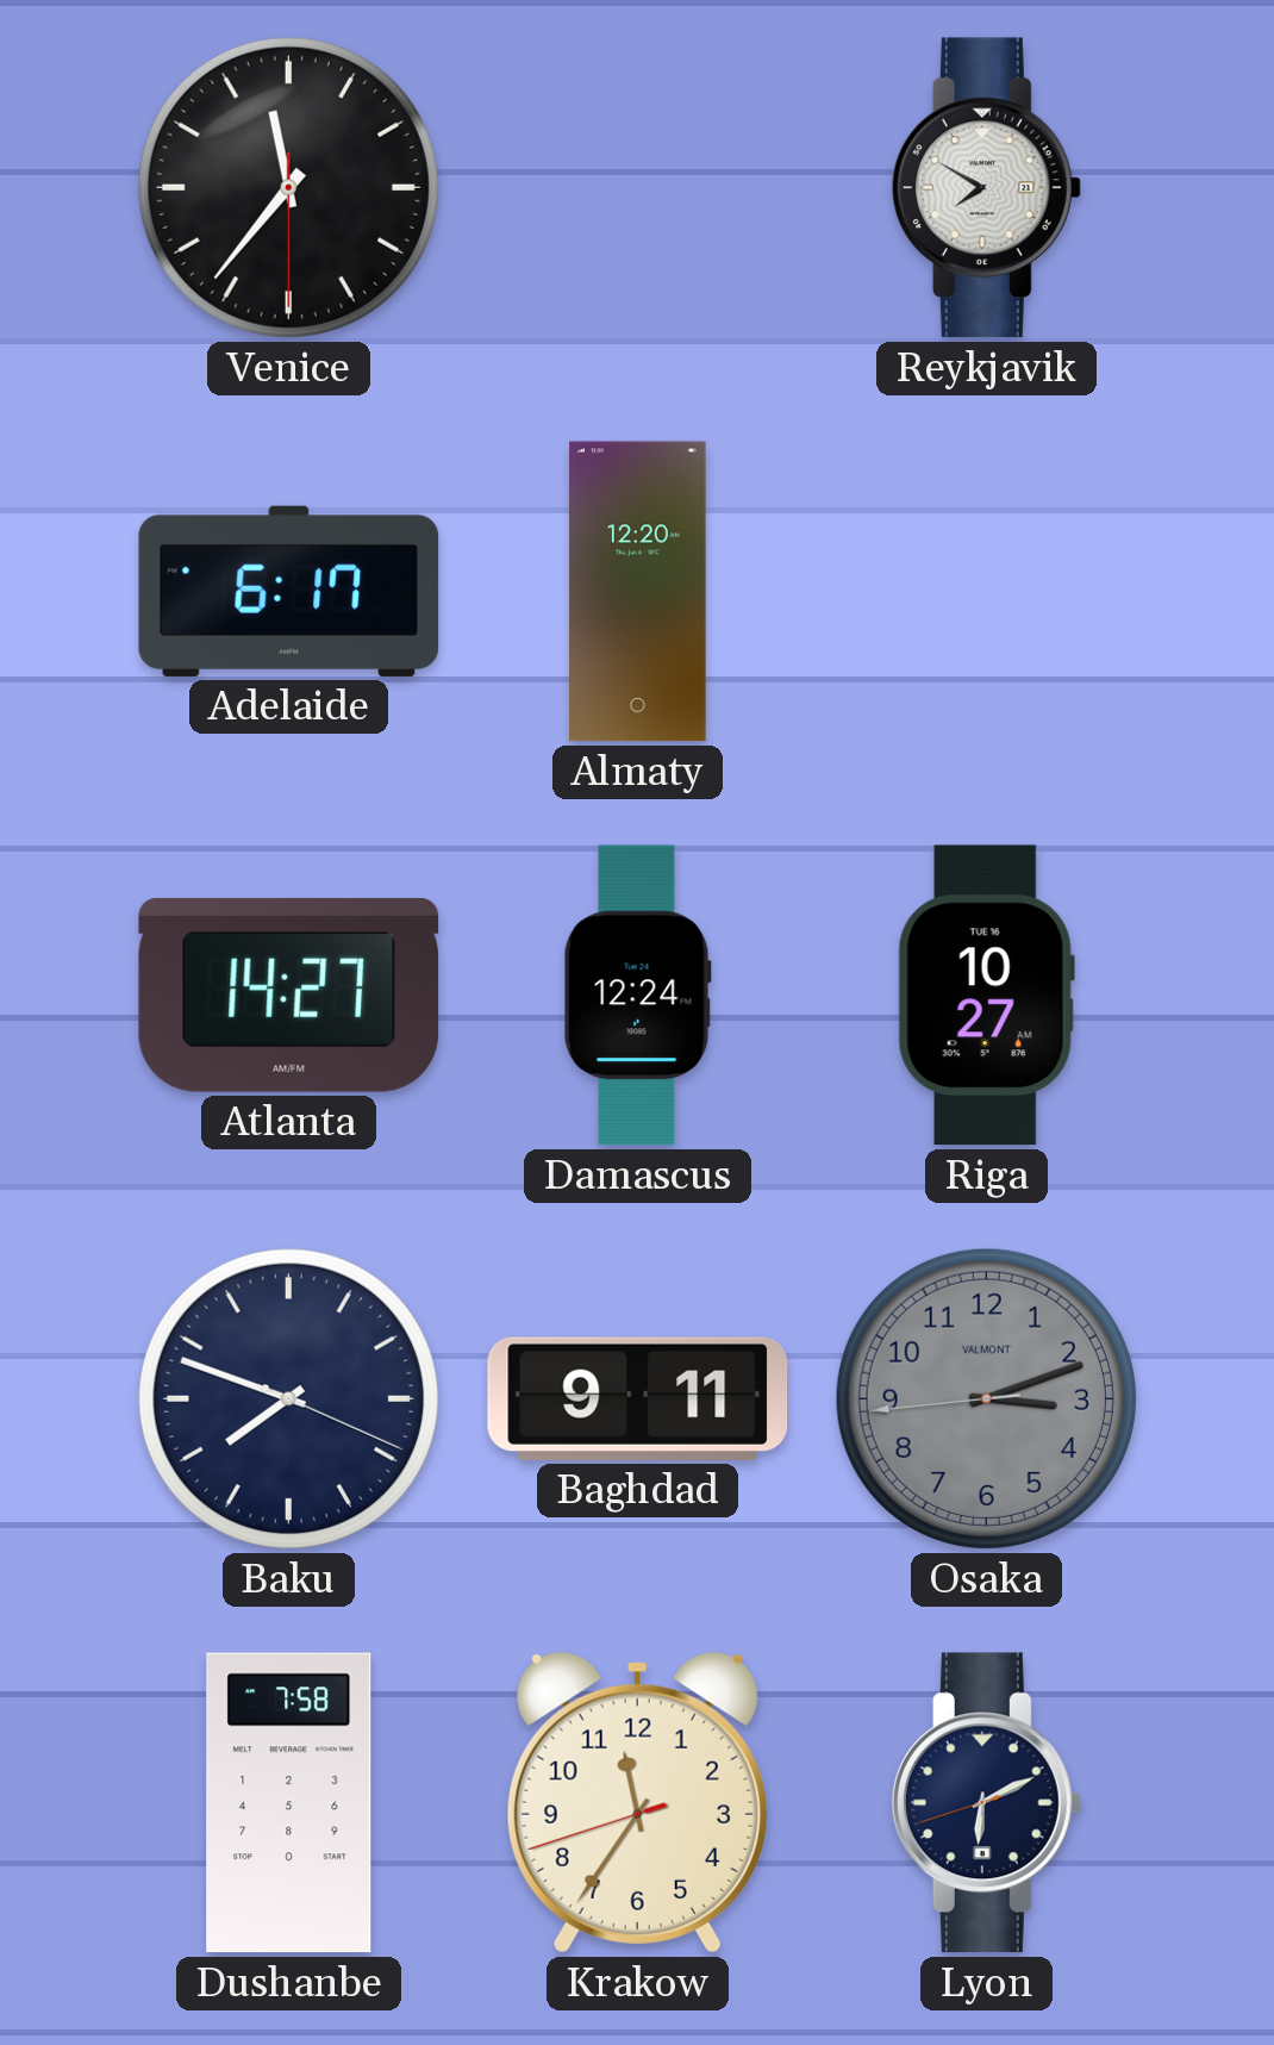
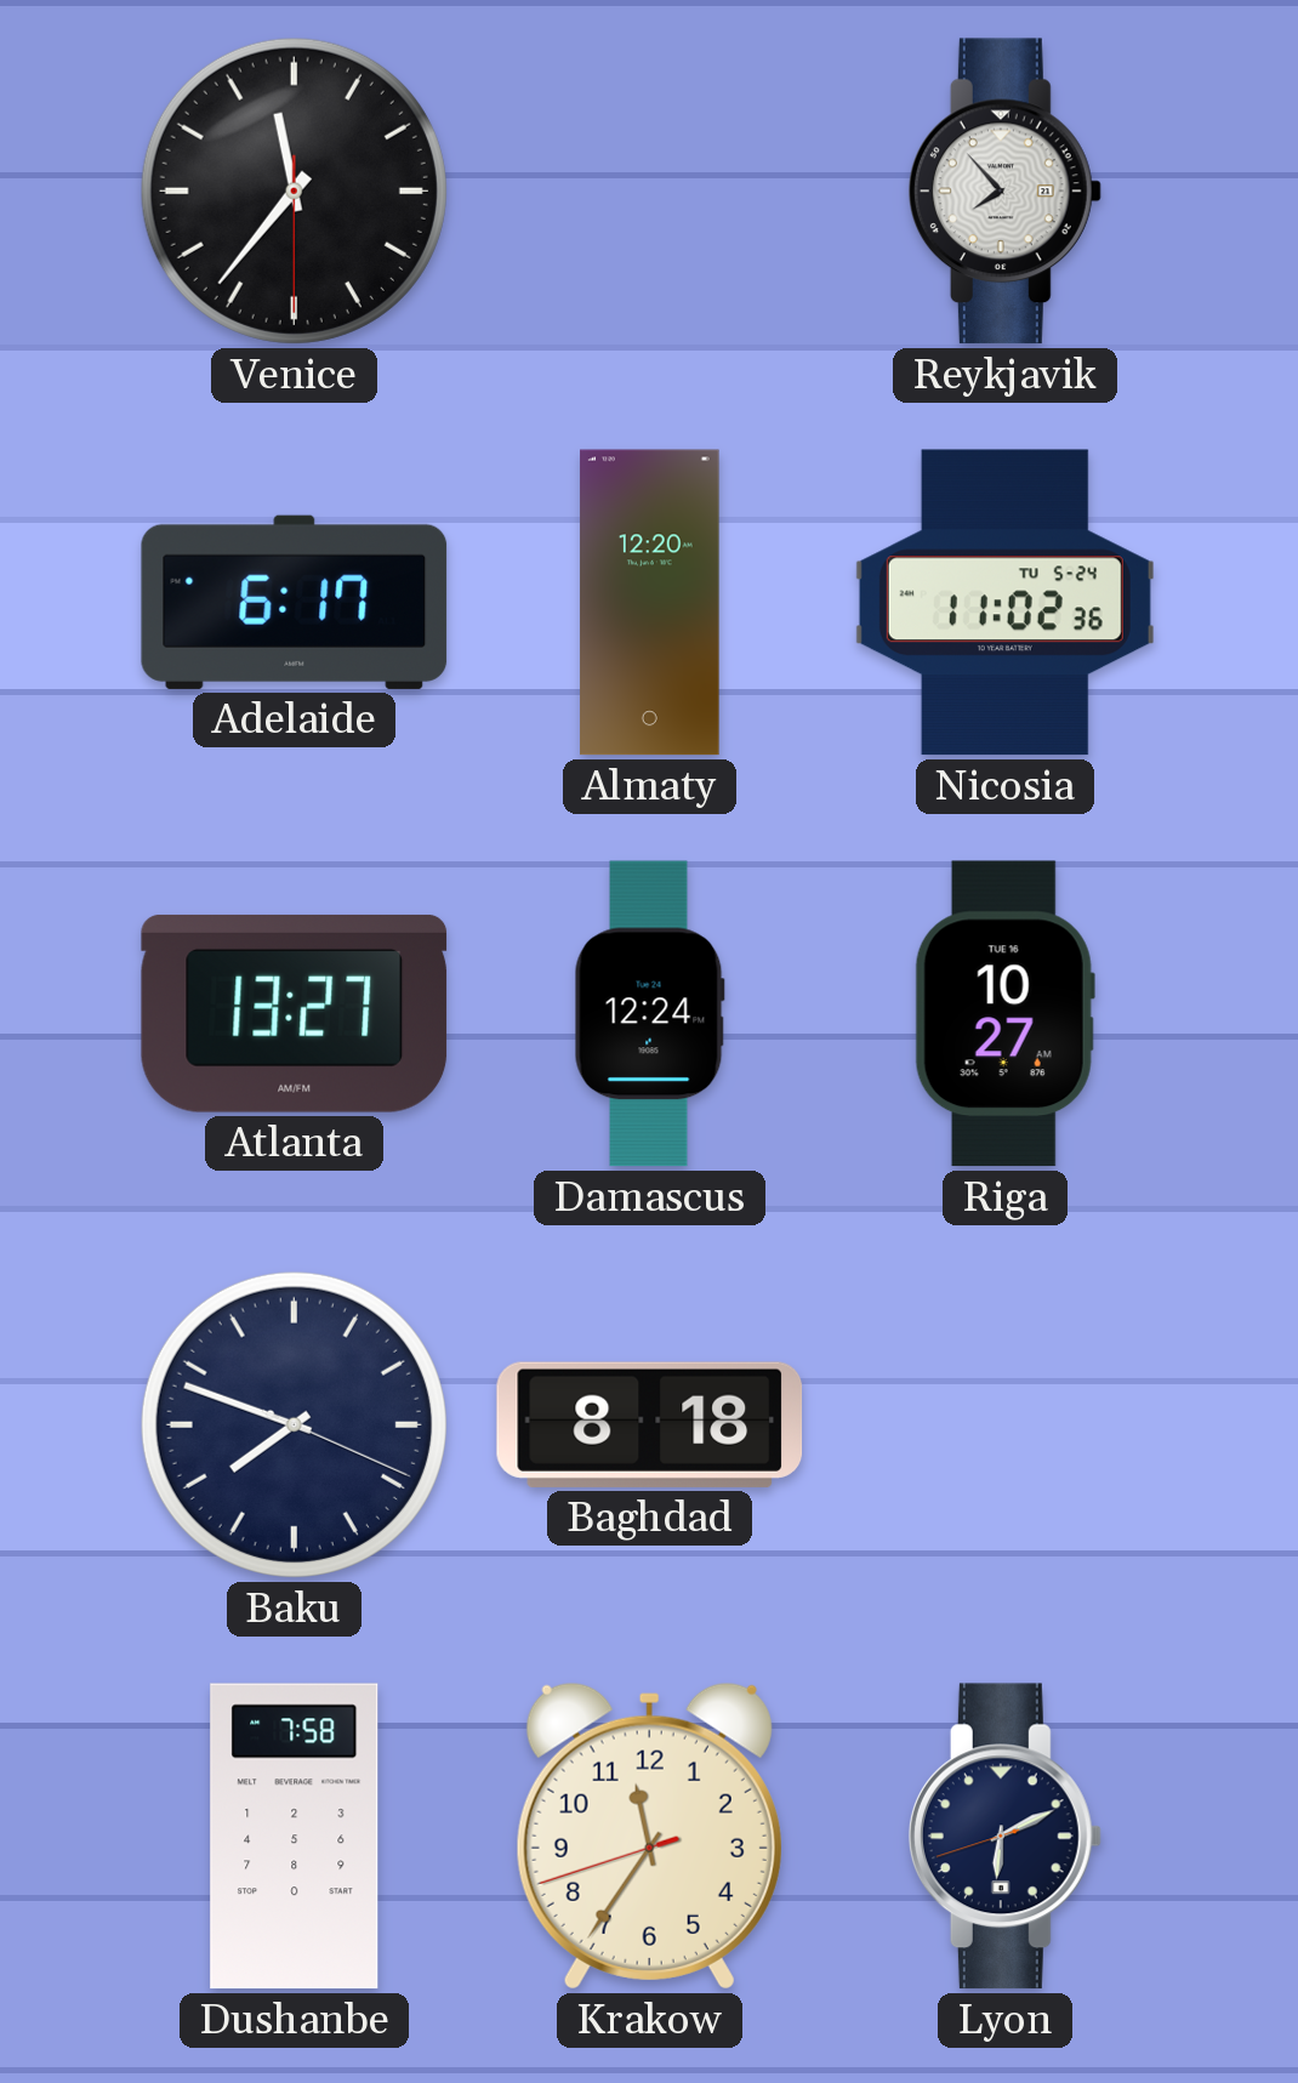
Reykjavik: 7:50 -> 7:53 (1004, 192)
Nicosia: none -> 11:02 (1004, 603)
Atlanta: 14:27 -> 13:27 (295, 1013)
Baghdad: 9:11 -> 8:18 (650, 1424)
Osaka: 3:11 -> none (986, 1398)
